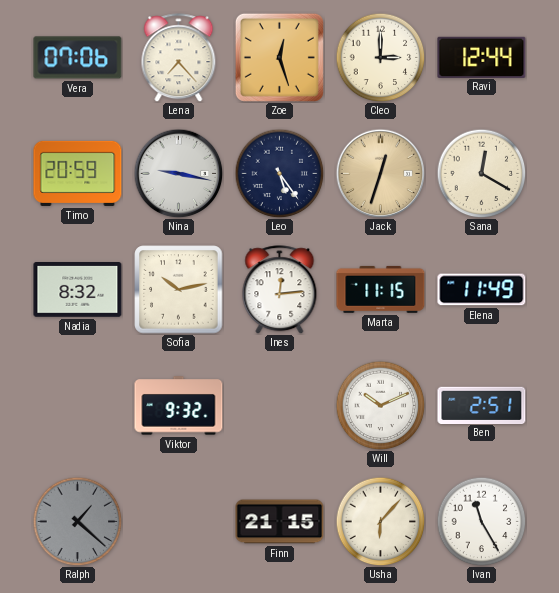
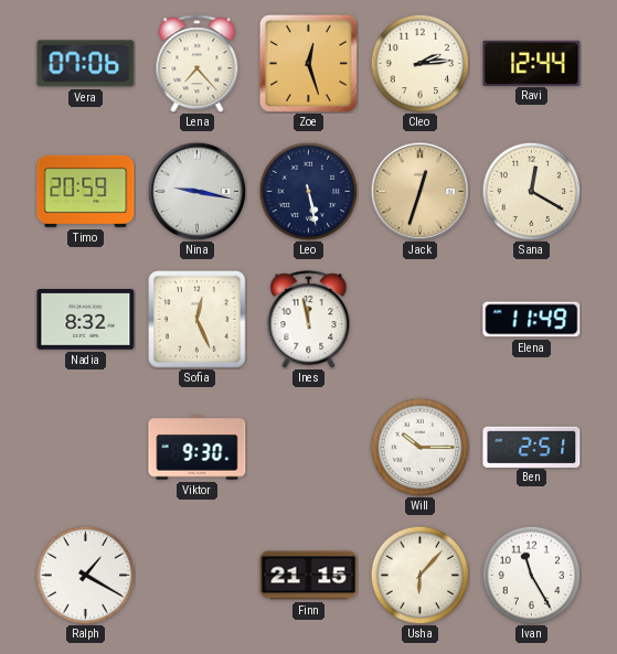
Cleo: 3:00 -> 2:14 (419, 63)
Leo: 5:24 -> 5:28 (308, 191)
Sofia: 10:13 -> 12:26 (198, 320)
Ines: 12:14 -> 11:58 (309, 320)
Marta: 11:15 -> none (381, 289)
Viktor: 9:32 -> 9:30 (198, 448)
Will: 10:11 -> 10:15 (419, 447)
Ralph: 1:22 -> 1:20 (85, 575)
Ralph dial: grey -> white (85, 575)
